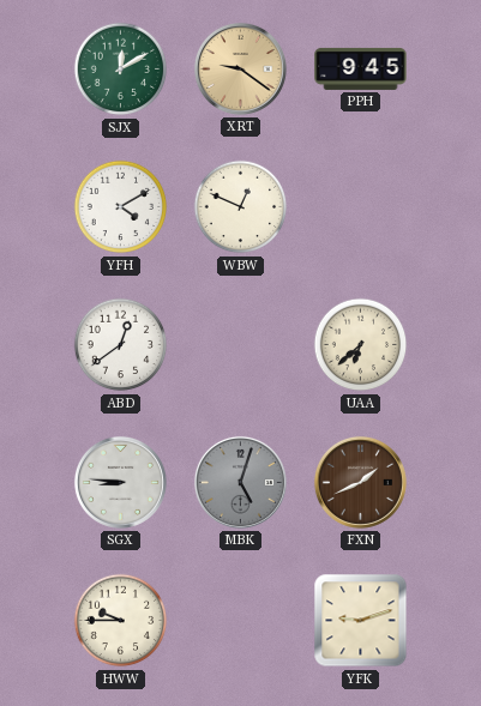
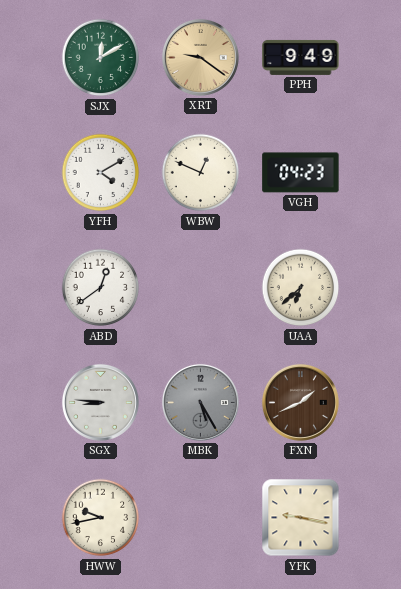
PPH: 9:45 -> 9:49 (301, 57)
VGH: none -> 04:23 (301, 173)
MBK: 5:03 -> 5:25 (200, 402)
HWW: 9:45 -> 9:43 (101, 518)
YFK: 9:12 -> 9:17 (301, 518)
